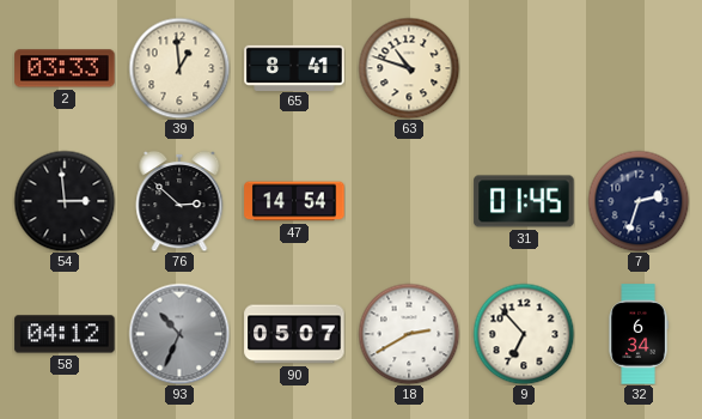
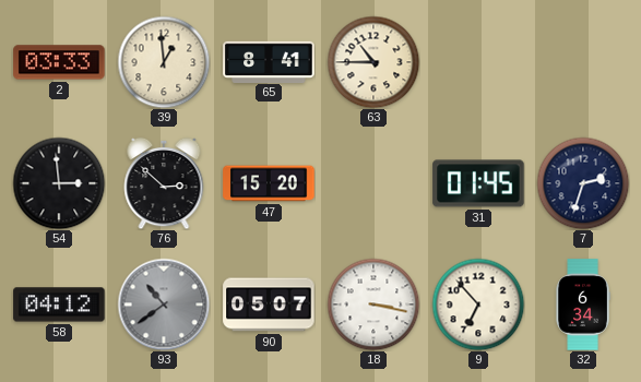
63: 10:48 -> 10:45 (373, 62)
47: 14:54 -> 15:20 (269, 183)
93: 10:34 -> 10:39 (164, 305)
18: 2:40 -> 3:17 (373, 305)
